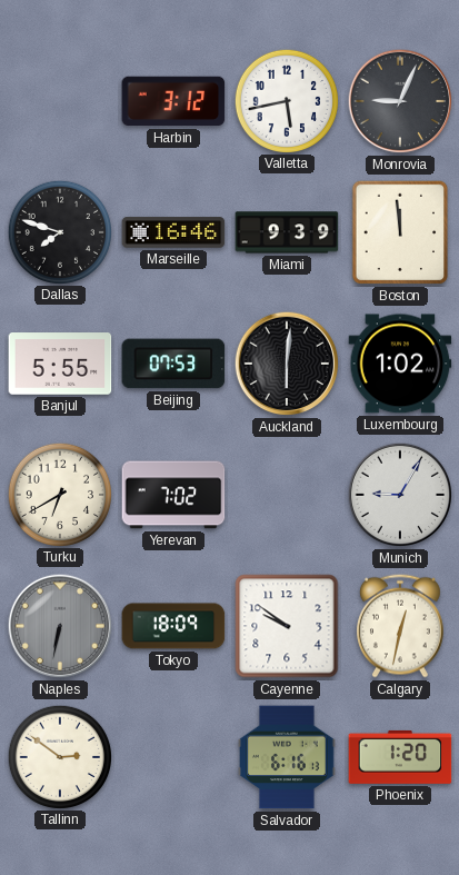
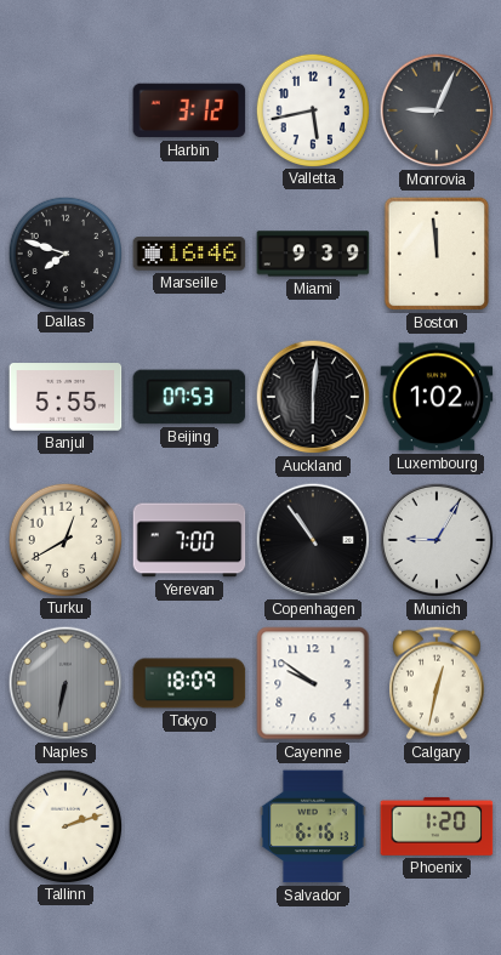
Turku: 6:40 -> 12:40 (64, 539)
Yerevan: 7:02 -> 7:00 (189, 540)
Copenhagen: none -> 10:54 (313, 540)
Tallinn: 2:51 -> 2:12 (64, 825)
